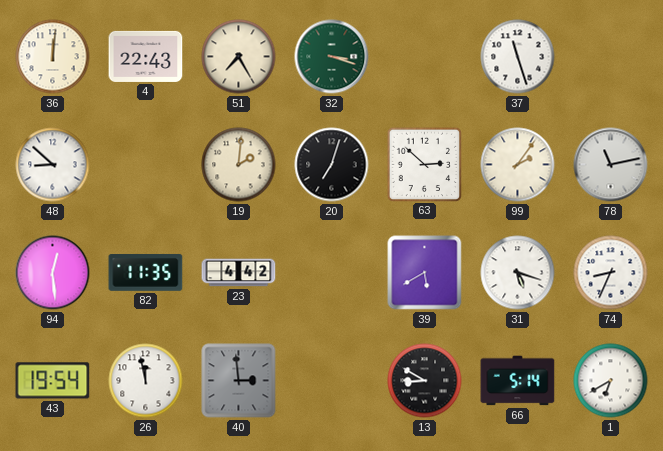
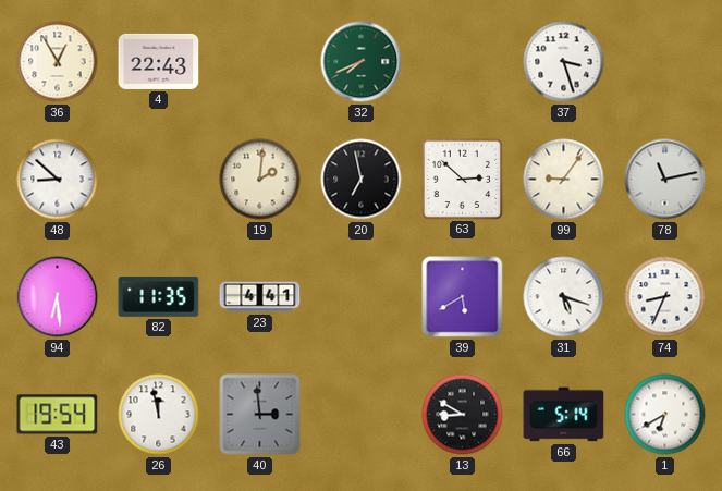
36: 12:01 -> 12:55 (58, 62)
51: 7:25 -> none (239, 57)
32: 3:18 -> 7:41 (362, 62)
37: 11:27 -> 3:27 (564, 62)
20: 7:03 -> 6:58 (362, 180)
99: 2:06 -> 9:06 (564, 180)
94: 12:29 -> 6:29 (58, 297)
23: 4:42 -> 4:41 (260, 297)
